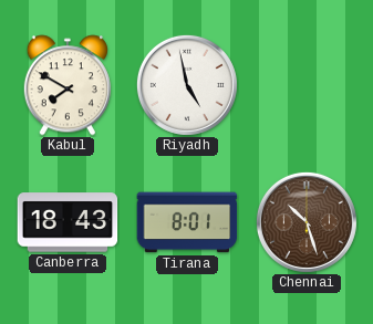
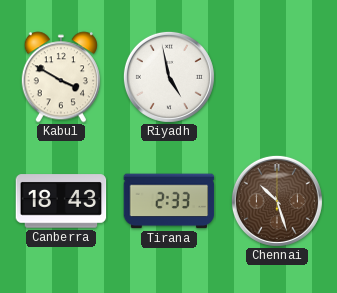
Kabul: 7:50 -> 3:50 (61, 77)
Tirana: 8:01 -> 2:33 (169, 201)
